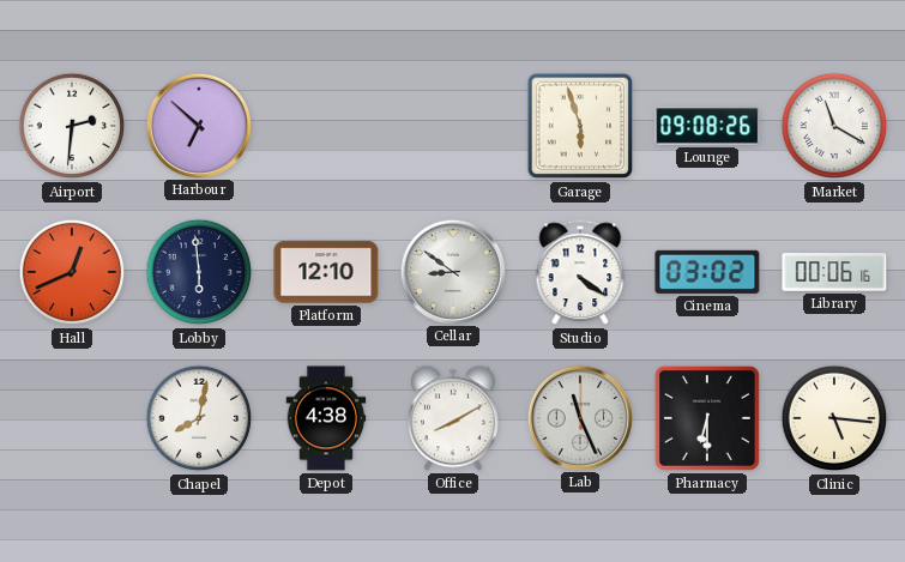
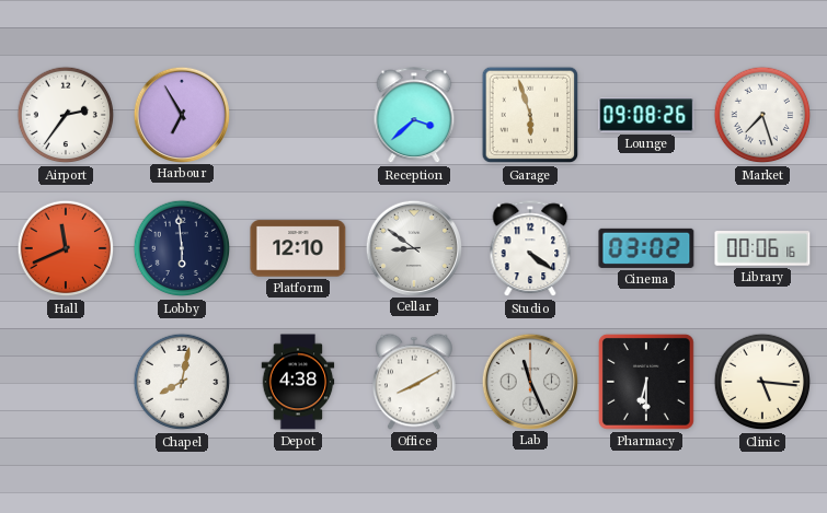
Airport: 2:31 -> 2:36 (66, 115)
Harbour: 6:52 -> 6:55 (181, 114)
Reception: none -> 3:38 (414, 116)
Market: 11:20 -> 7:27 (762, 115)
Hall: 12:41 -> 11:41 (66, 248)
